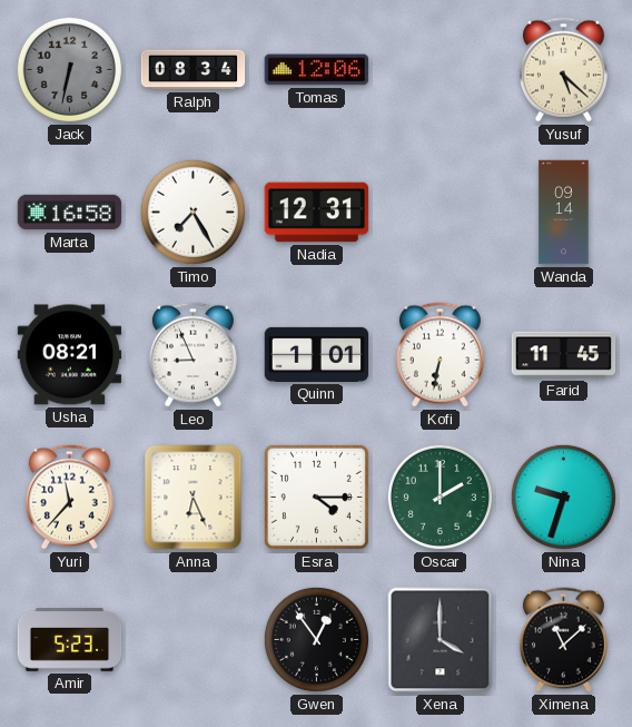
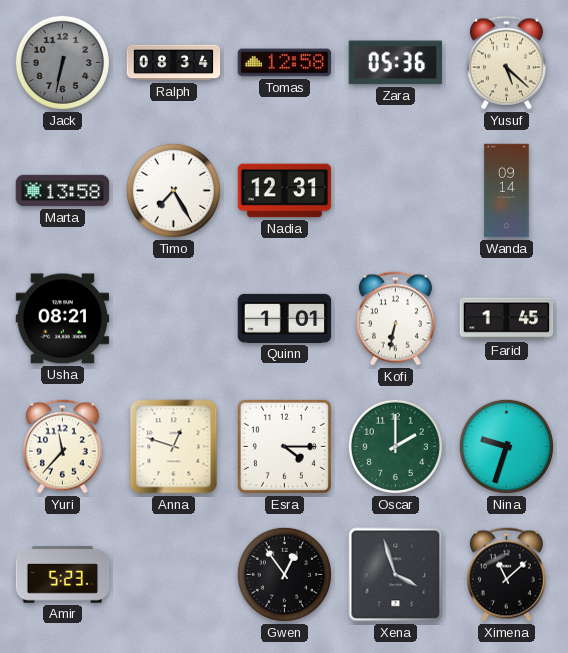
Tomas: 12:06 -> 12:58 (285, 63)
Zara: none -> 05:36 (395, 63)
Marta: 16:58 -> 13:58 (63, 191)
Leo: 8:56 -> none (192, 355)
Farid: 11:45 -> 1:45 (507, 319)
Anna: 6:26 -> 12:48 (174, 447)
Xena: 4:00 -> 3:57 (396, 575)
